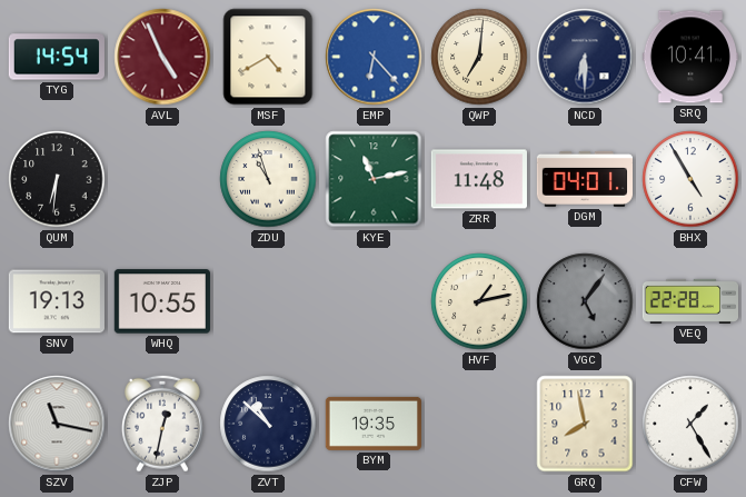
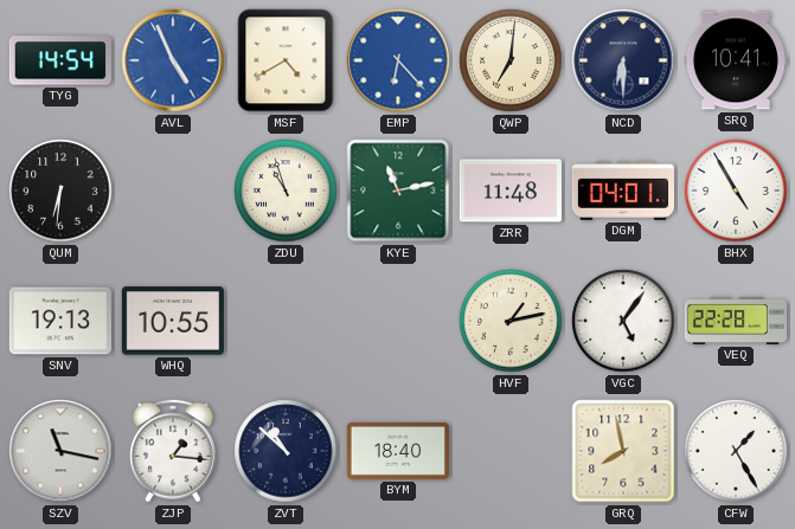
AVL dial: burgundy -> blue (173, 60)
VGC dial: grey -> white (623, 321)
ZJP: 12:32 -> 1:16 (173, 451)
BYM: 19:35 -> 18:40 (398, 451)
